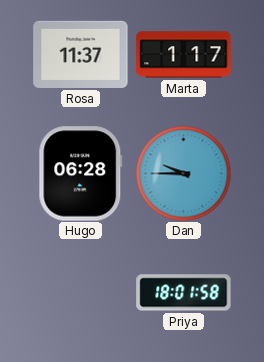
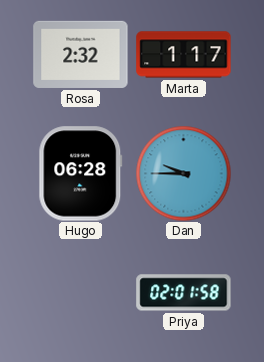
Rosa: 11:37 -> 2:32 (81, 54)
Priya: 18:01 -> 02:01 (184, 293)
